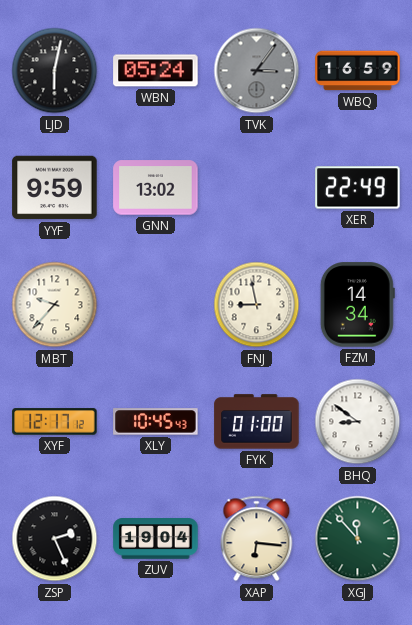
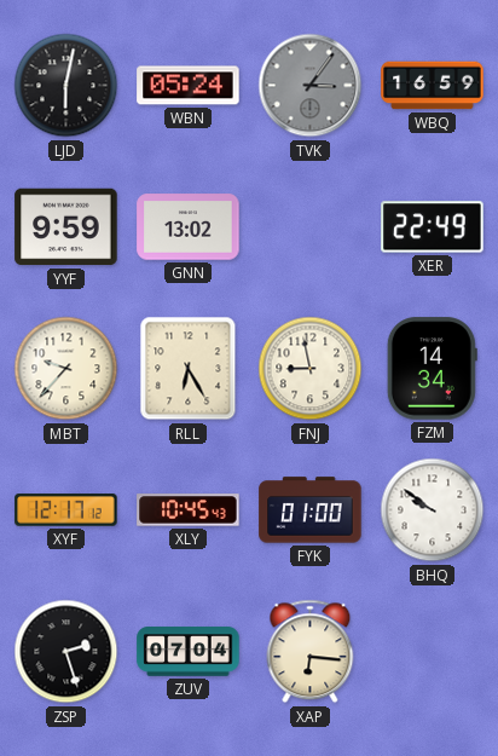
RLL: none -> 6:25 (189, 369)
BHQ: 8:51 -> 9:51 (433, 510)
ZSP: 2:26 -> 2:27 (66, 652)
ZUV: 19:04 -> 07:04 (189, 652)
XGJ: 11:53 -> none (358, 539)
